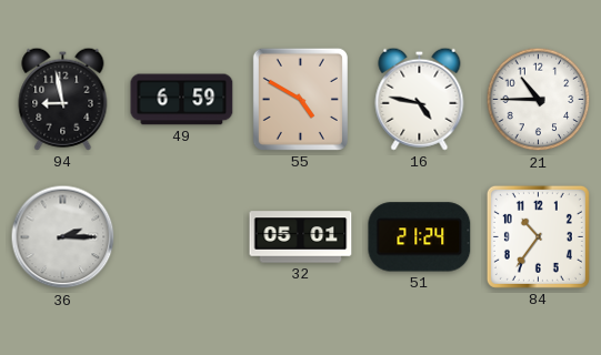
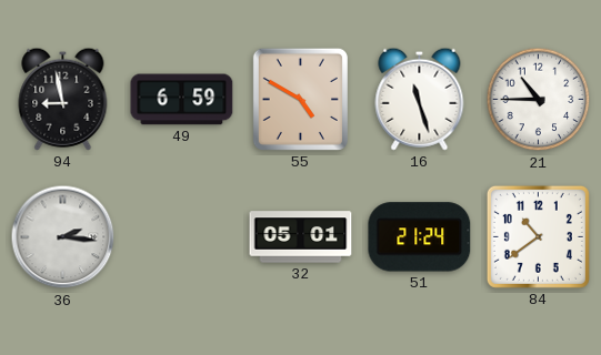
16: 4:47 -> 11:27 (420, 99)
36: 2:15 -> 2:16 (63, 237)
84: 10:36 -> 10:39 (538, 236)
